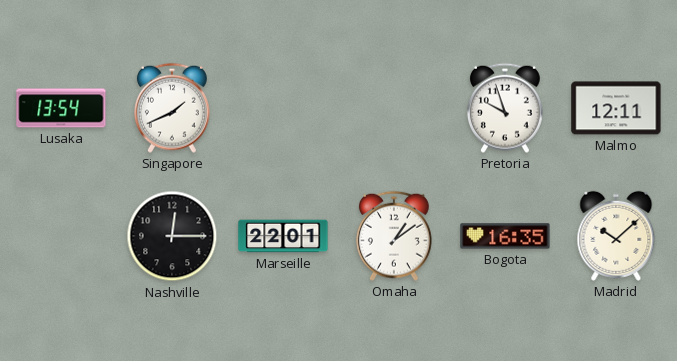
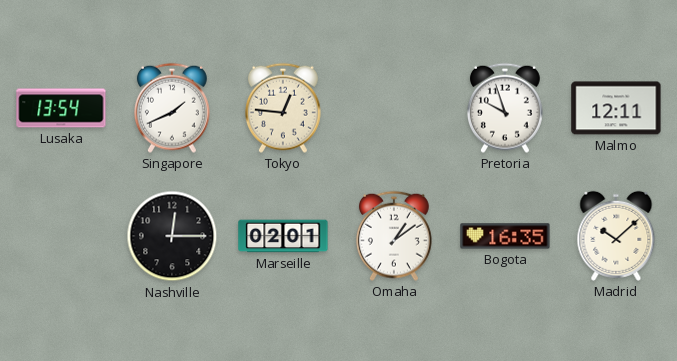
Tokyo: none -> 12:46 (283, 108)
Marseille: 22:01 -> 02:01 (283, 236)
